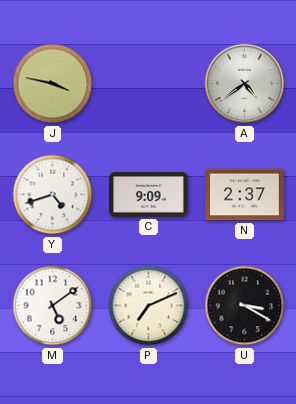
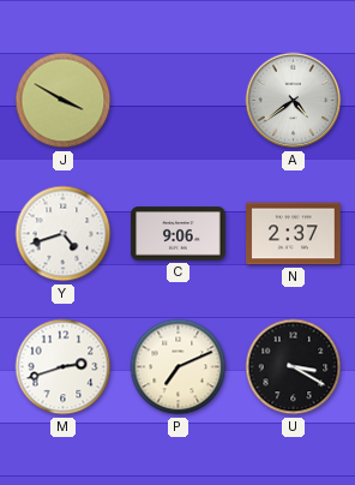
J: 3:47 -> 3:50 (64, 101)
C: 9:09 -> 9:06 (179, 234)
M: 5:09 -> 2:42 (64, 367)
